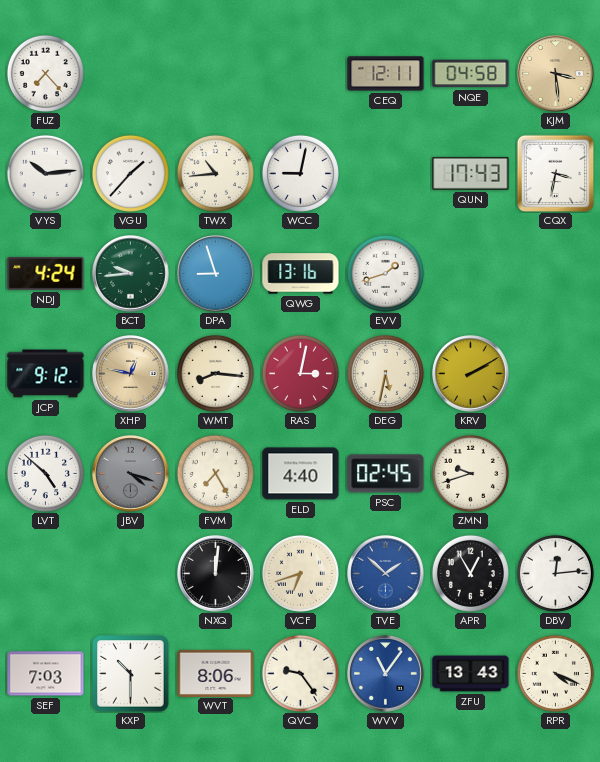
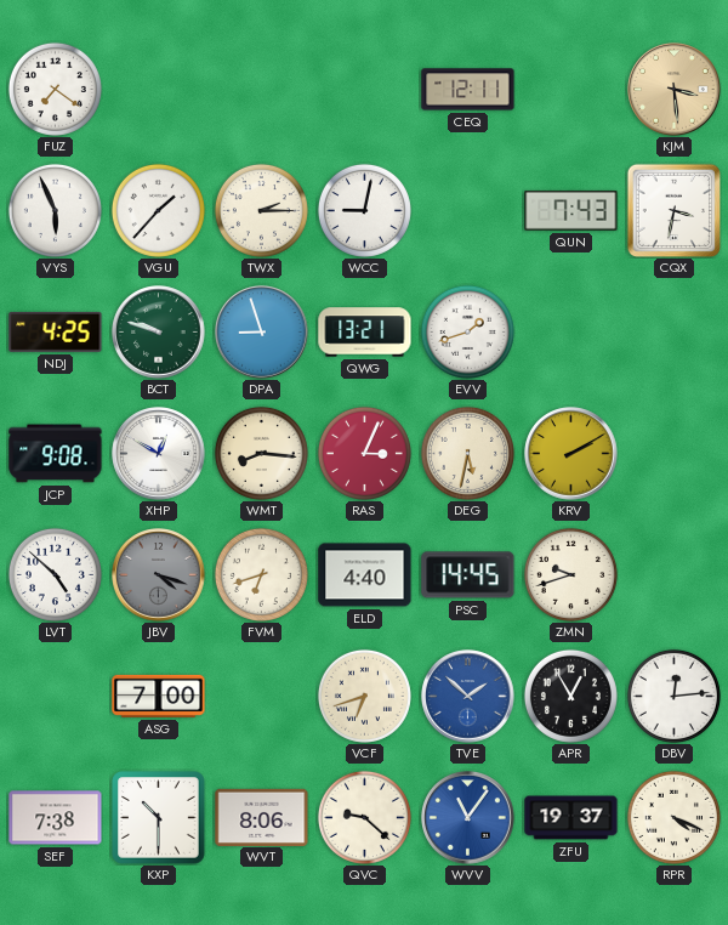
FUZ: 7:23 -> 7:21 (55, 89)
NQE: 04:58 -> none (471, 74)
VYS: 10:14 -> 5:56 (55, 210)
TWX: 10:44 -> 2:15 (261, 210)
QUN: 17:43 -> 7:43 (571, 210)
NDJ: 4:24 -> 4:25 (56, 331)
BCT: 9:44 -> 9:48 (159, 333)
QWG: 13:16 -> 13:21 (365, 333)
JCP: 9:12 -> 9:08 (56, 454)
XHP: 12:47 -> 12:50 (159, 454)
XHP dial: champagne -> white (159, 454)
RAS: 3:02 -> 3:04 (364, 453)
FVM: 7:25 -> 6:42 (261, 574)
PSC: 02:45 -> 14:45 (468, 575)
ASG: none -> 7:00 (159, 696)
NXQ: 12:01 -> none (216, 574)
SEF: 7:03 -> 7:38 (56, 818)
QVC: 9:24 -> 9:22 (364, 817)
ZFU: 13:43 -> 19:37 (571, 818)
